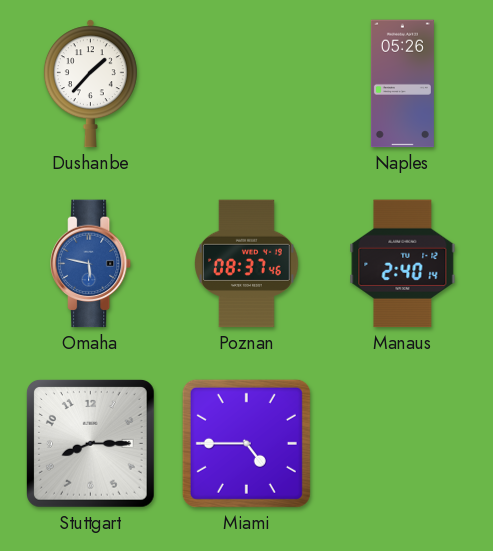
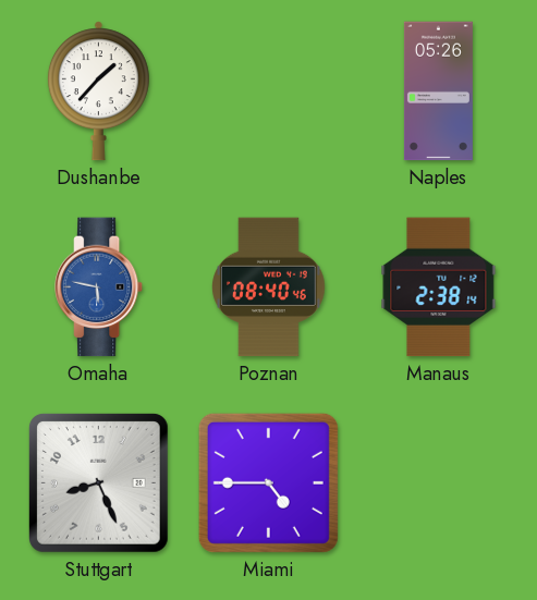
Poznan: 08:37 -> 08:40 (269, 287)
Manaus: 2:40 -> 2:38 (439, 287)
Stuttgart: 8:15 -> 8:26 (99, 483)
